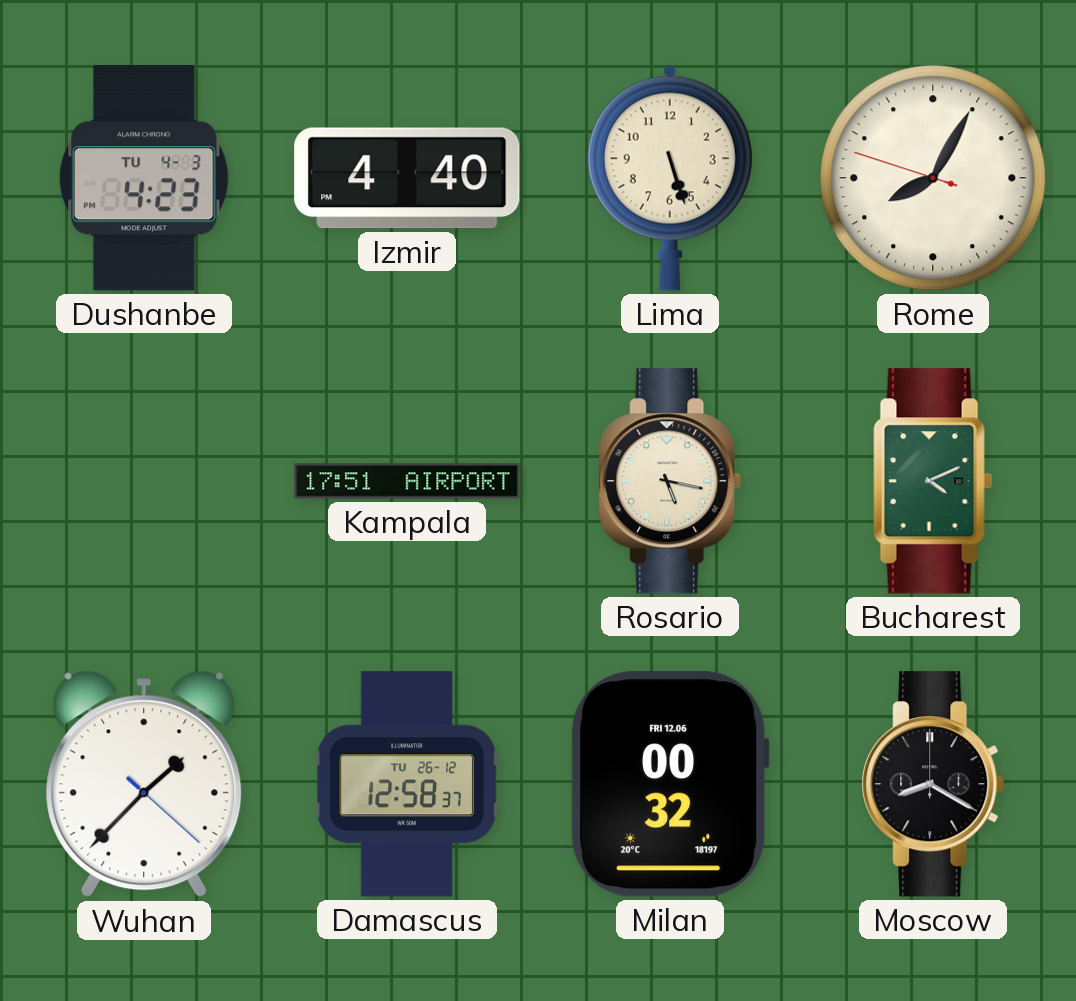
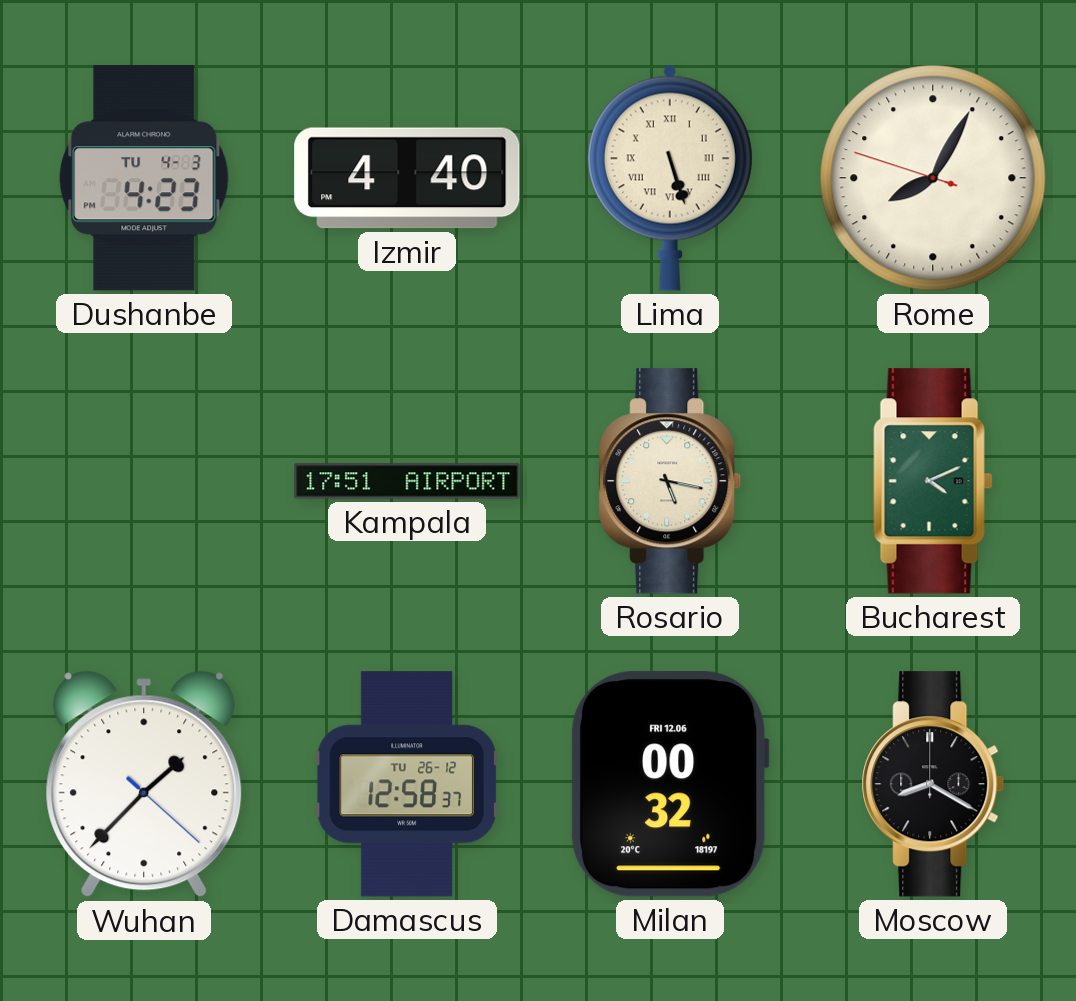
Lima numerals: Arabic -> Roman (670, 178)
